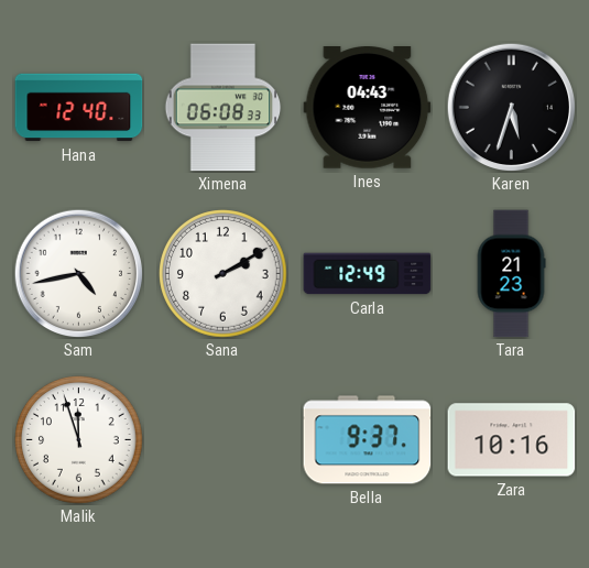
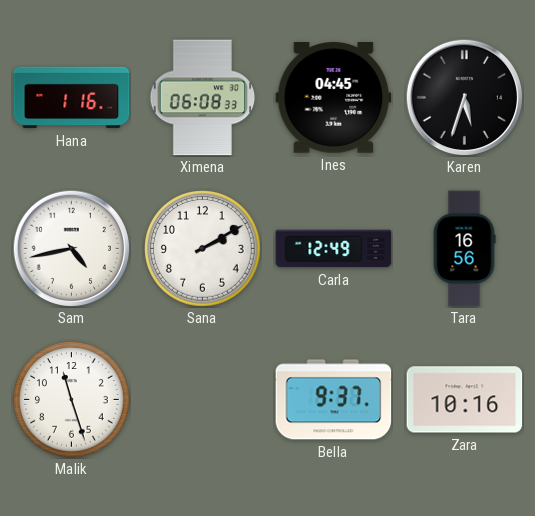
Hana: 12:40 -> 1:16 (72, 98)
Ines: 04:43 -> 04:45 (334, 98)
Tara: 21:23 -> 16:56 (464, 249)
Malik: 11:57 -> 11:27 (72, 400)
